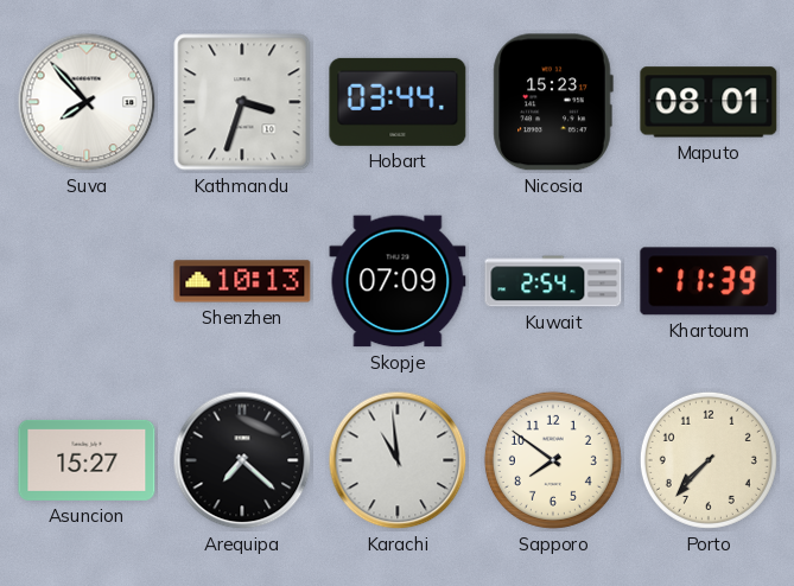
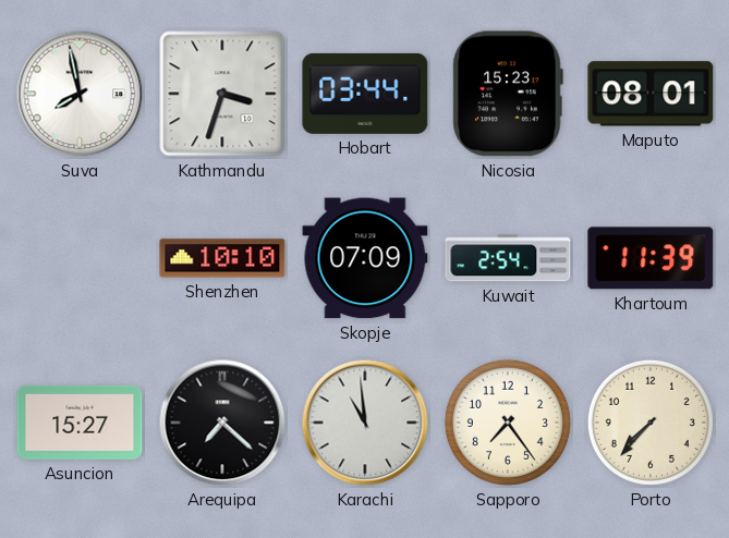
Suva: 7:53 -> 7:58 (80, 94)
Shenzhen: 10:13 -> 10:10 (222, 258)
Sapporo: 7:51 -> 7:24 (508, 423)
